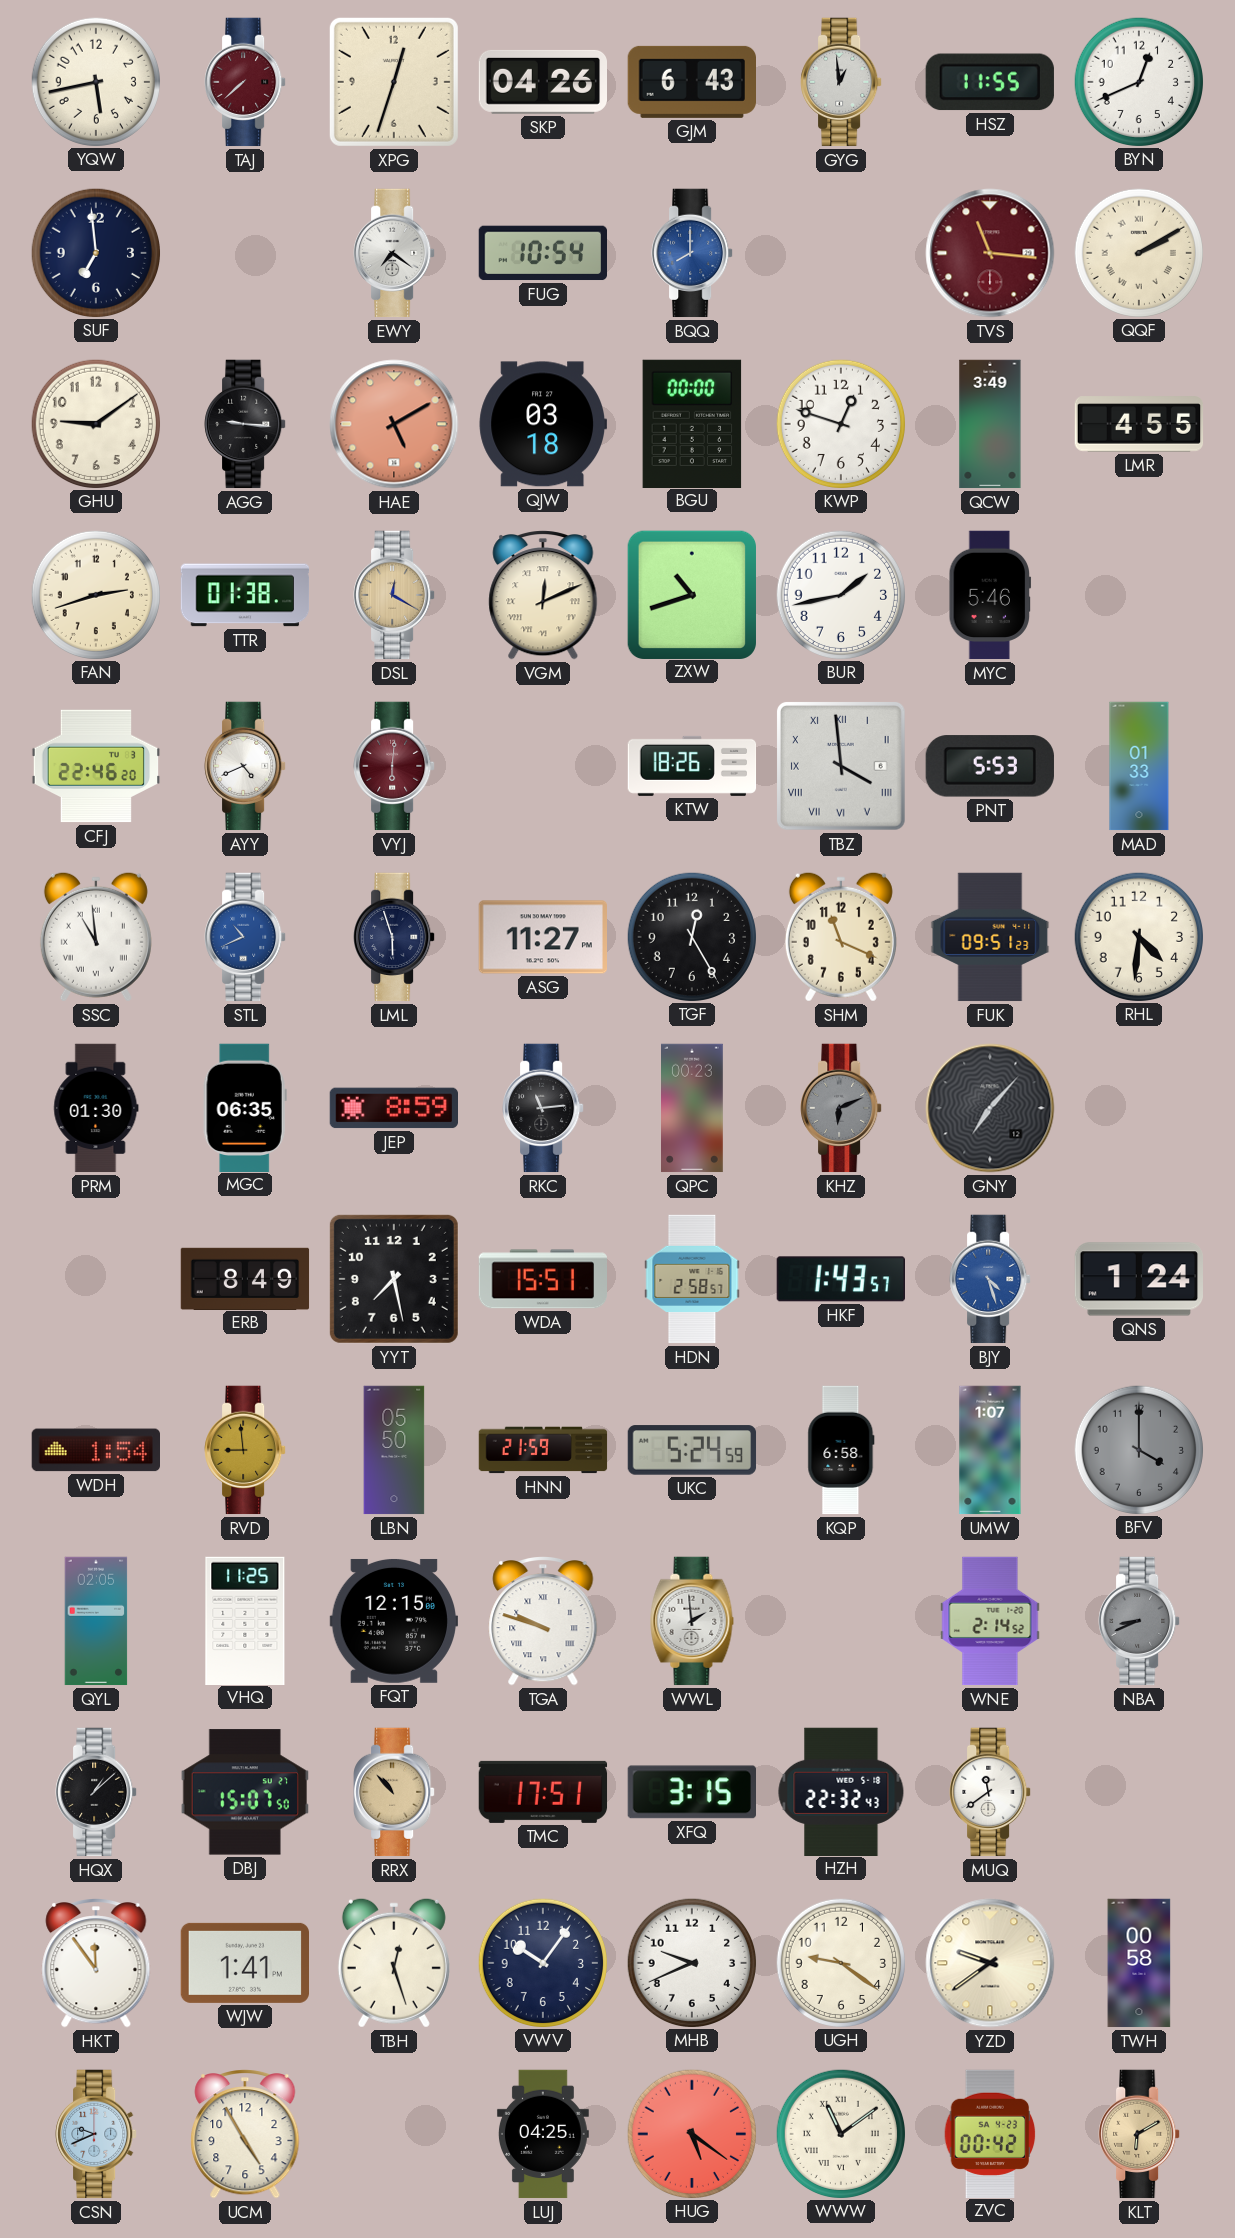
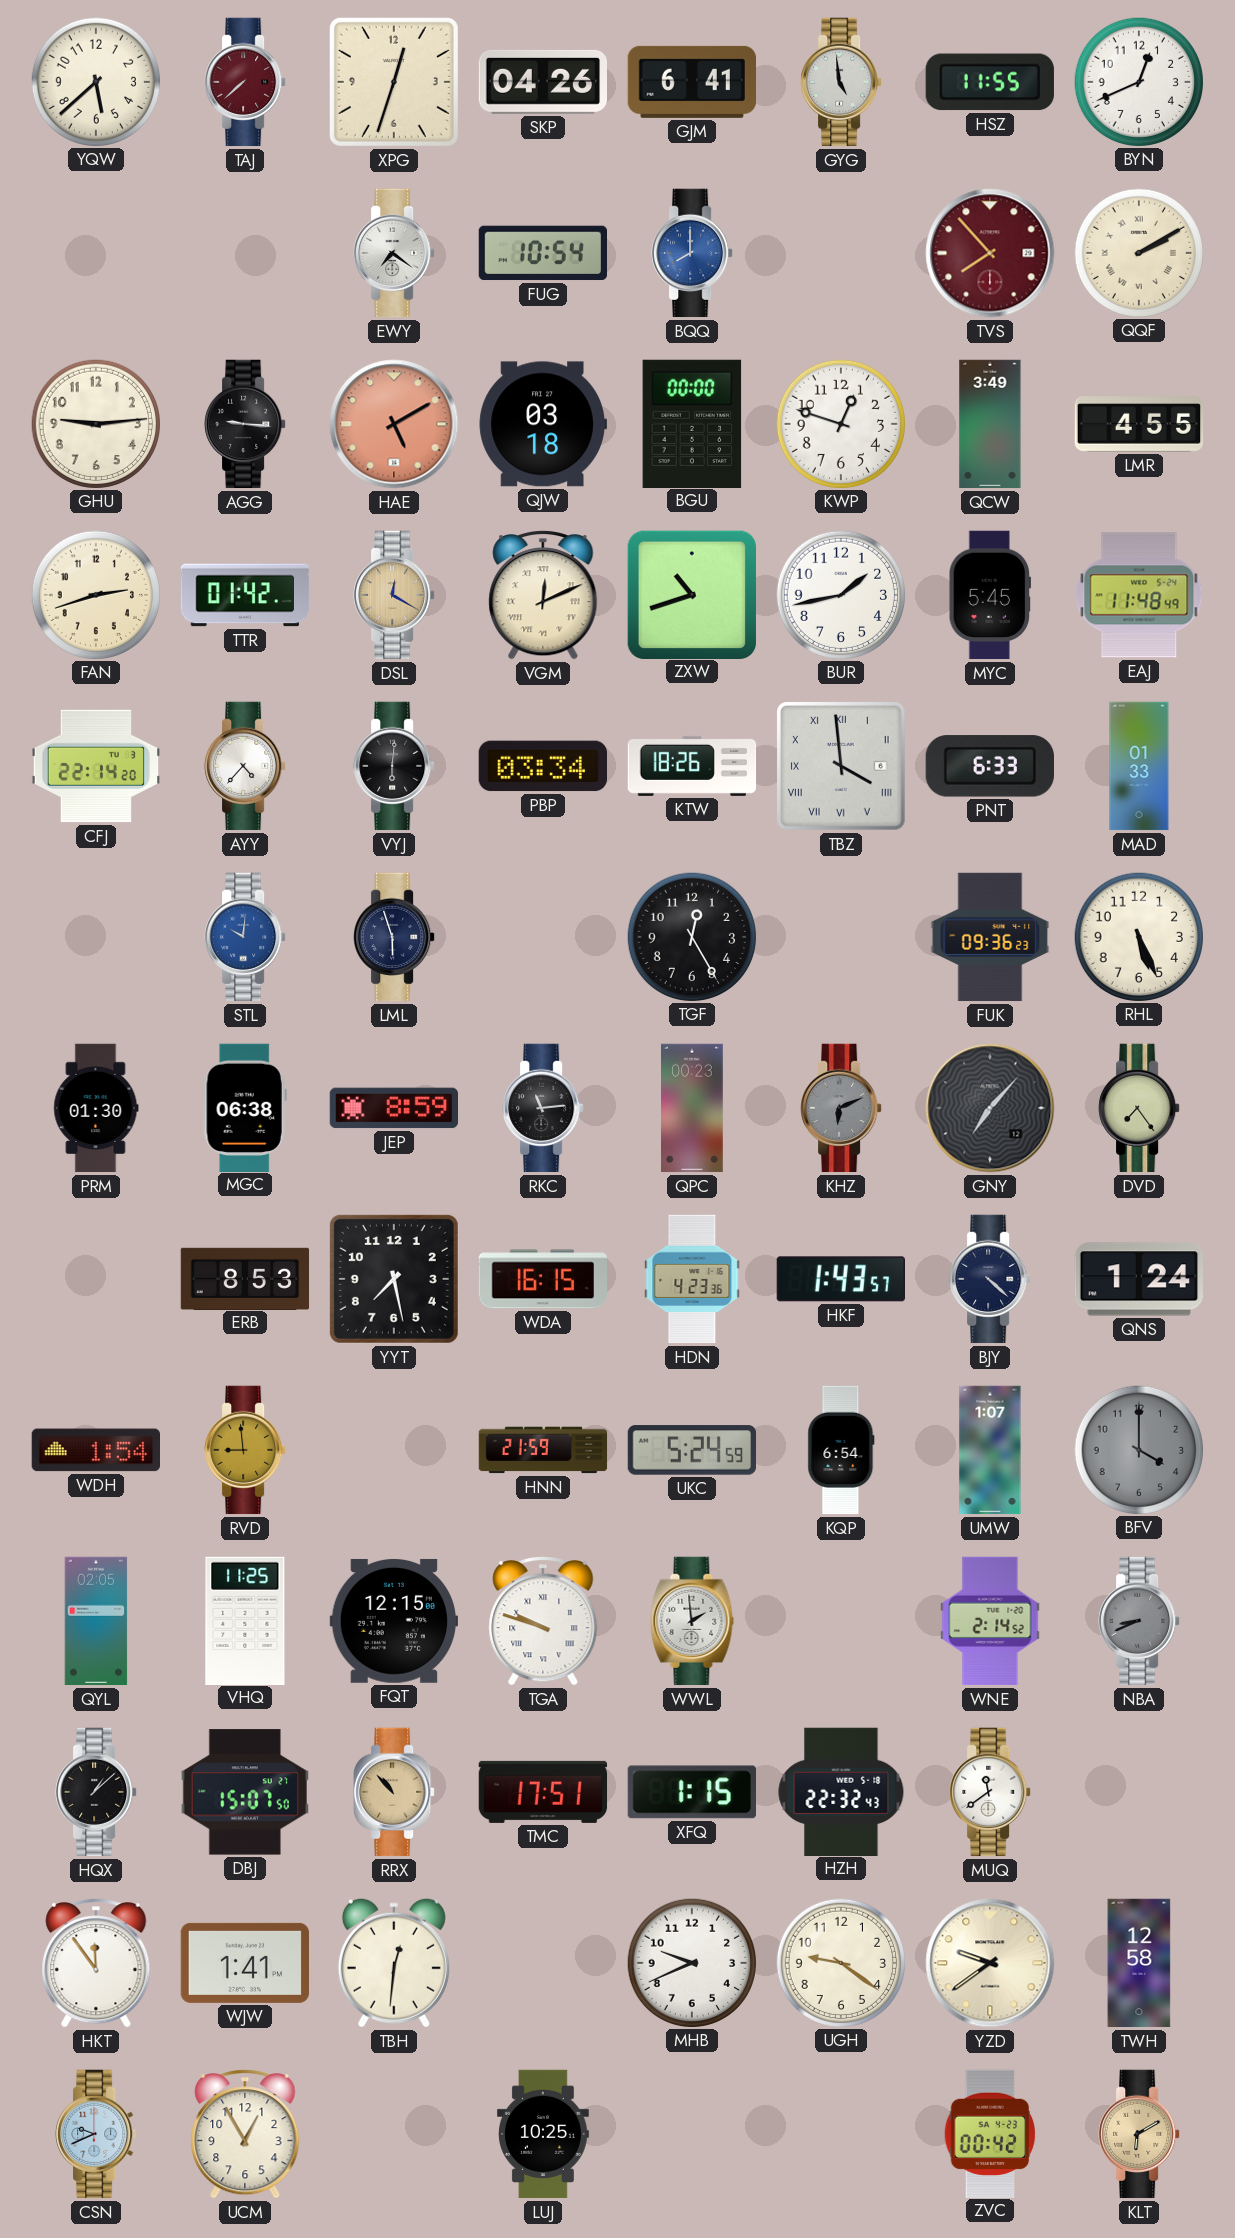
YQW: 5:43 -> 5:38 (95, 81)
GJM: 6:43 -> 6:41 (691, 82)
GYG: 12:59 -> 4:59 (841, 82)
SUF: 6:59 -> none (95, 252)
TVS: 11:16 -> 7:53 (990, 253)
GHU: 9:09 -> 9:14 (95, 423)
TTR: 01:38 -> 01:42 (245, 595)
MYC: 5:46 -> 5:45 (990, 595)
EAJ: none -> 11:48 (1139, 595)
CFJ: 22:46 -> 22:14 (96, 766)
AYY: 4:41 -> 4:37 (245, 766)
VYJ dial: burgundy -> black (394, 766)
PBP: none -> 03:34 (542, 766)
PNT: 5:53 -> 6:33 (990, 766)
SSC: 10:59 -> none (96, 937)
STL: 10:41 -> 10:01 (245, 937)
ASG: 11:27 -> none (542, 937)
SHM: 11:19 -> none (841, 937)
FUK: 09:51 -> 09:36 (990, 937)
RHL: 4:31 -> 5:26 (1138, 936)
MGC: 06:35 -> 06:38 (245, 1107)
DVD: none -> 7:24 (1139, 1108)
ERB: 8:49 -> 8:53 (245, 1278)
WDA: 15:51 -> 16:15 (543, 1279)
HDN: 2:58 -> 4:23 (692, 1279)
BJY: 4:27 -> 4:22 (990, 1279)
BJY dial: blue -> navy (990, 1279)
LBN: 05:50 -> none (394, 1450)
KQP: 6:58 -> 6:54 (841, 1450)
XFQ: 3:15 -> 1:15 (691, 1792)
TBH: 12:27 -> 12:31 (394, 1963)
VWV: 10:06 -> none (542, 1962)
TWH: 00:58 -> 12:58 (1139, 1963)
UCM: 4:55 -> 12:55 (245, 2135)
LUJ: 04:25 -> 10:25 (543, 2134)
HUG: 5:21 -> none (691, 2133)
WWW: 11:09 -> none (840, 2133)
